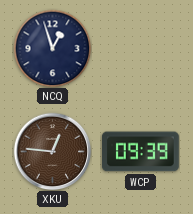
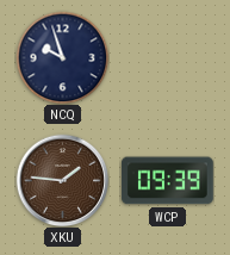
NCQ: 12:57 -> 9:57 (62, 57)
XKU: 12:46 -> 1:46 (62, 180)
